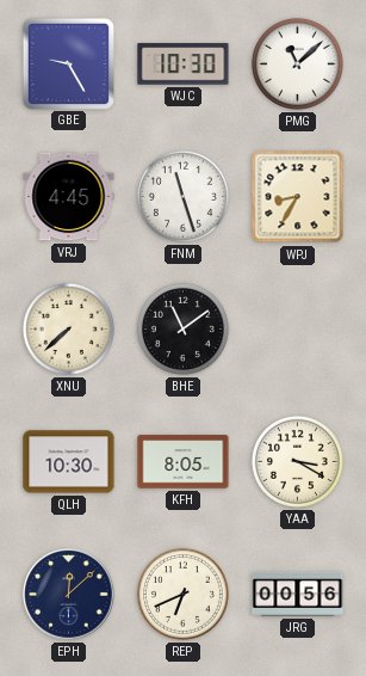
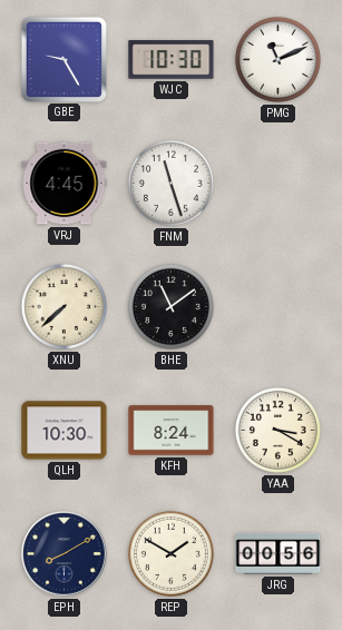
PMG: 11:08 -> 11:11 (277, 59)
WPJ: 8:35 -> none (298, 197)
KFH: 8:05 -> 8:24 (172, 431)
EPH: 12:08 -> 8:10 (65, 554)
REP: 6:41 -> 1:50 (170, 553)
